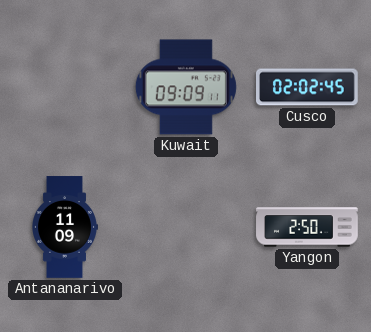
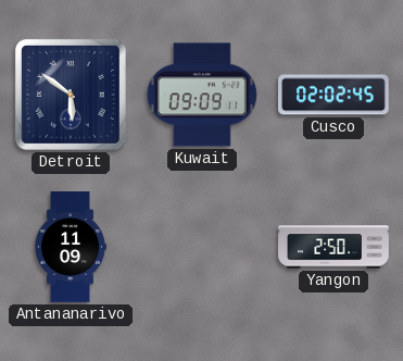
Detroit: none -> 5:51 (71, 95)
